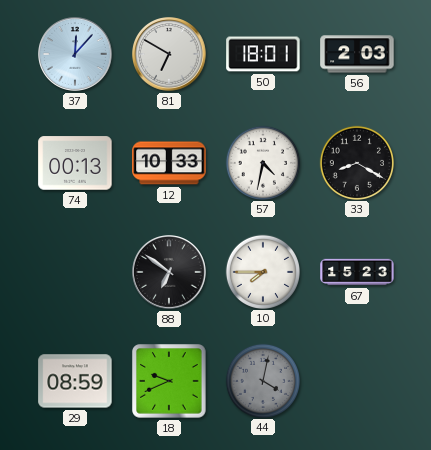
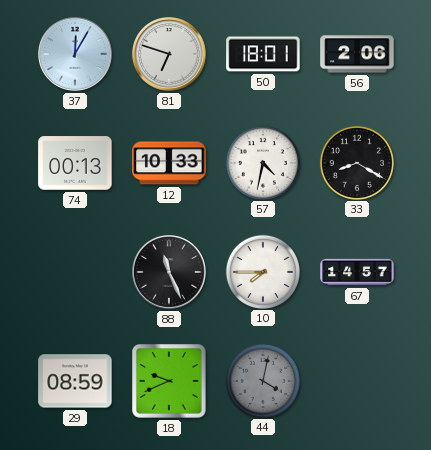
37: 12:07 -> 12:05 (75, 54)
81: 6:50 -> 6:48 (169, 54)
56: 2:03 -> 2:06 (357, 54)
88: 6:51 -> 11:26 (169, 272)
67: 15:23 -> 14:57 (357, 272)
